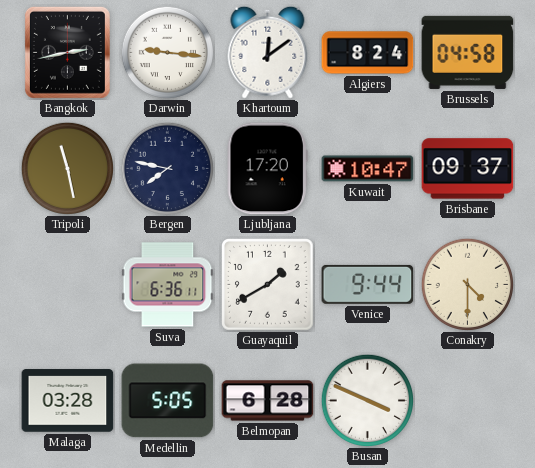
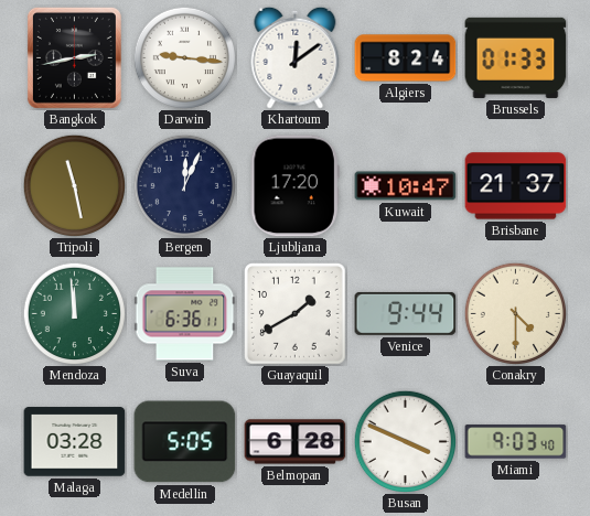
Brussels: 04:58 -> 01:33 (516, 57)
Bergen: 7:47 -> 12:04 (184, 185)
Brisbane: 09:37 -> 21:37 (516, 186)
Mendoza: none -> 11:59 (74, 313)
Miami: none -> 9:03 (516, 442)
